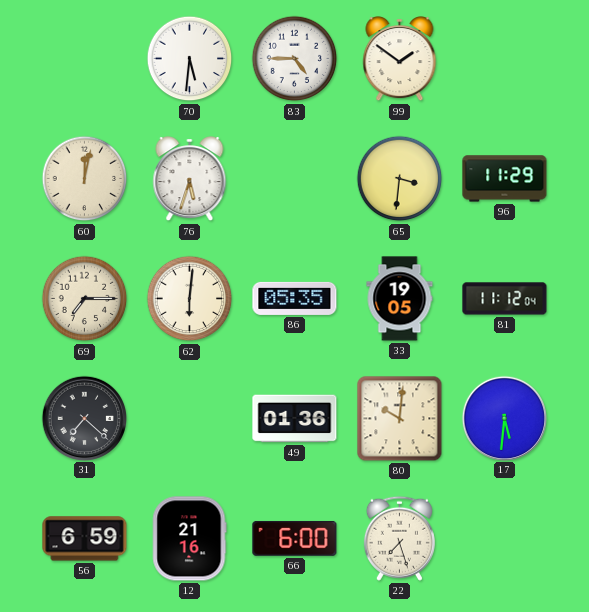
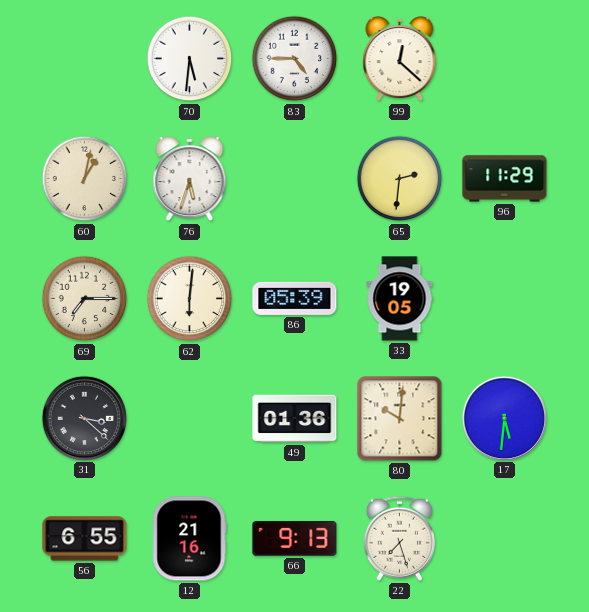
99: 1:51 -> 12:22 (400, 59)
60: 12:02 -> 1:02 (85, 179)
65: 3:31 -> 2:31 (400, 179)
86: 05:35 -> 05:39 (295, 298)
81: 11:12 -> none (505, 299)
31: 7:22 -> 3:22 (84, 418)
56: 6:59 -> 6:55 (85, 539)
66: 6:00 -> 9:13 (295, 538)
